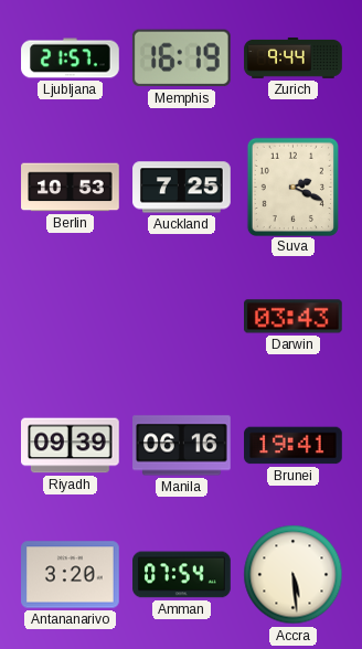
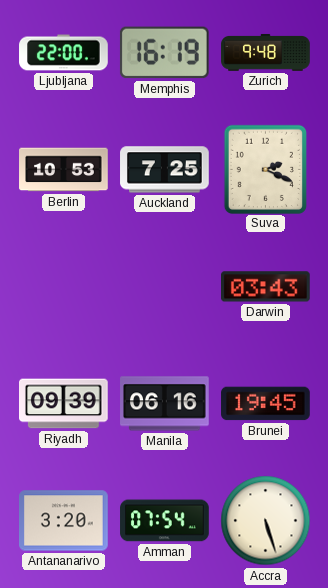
Ljubljana: 21:57 -> 22:00 (64, 53)
Zurich: 9:44 -> 9:48 (266, 52)
Brunei: 19:41 -> 19:45 (266, 404)
Accra: 5:29 -> 5:27 (266, 521)
